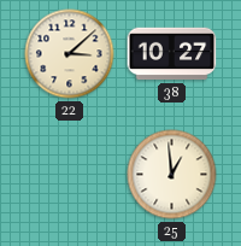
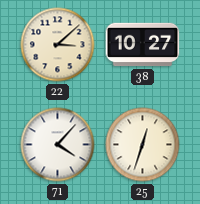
71: none -> 4:07 (58, 145)
25: 12:59 -> 12:33 (143, 145)
